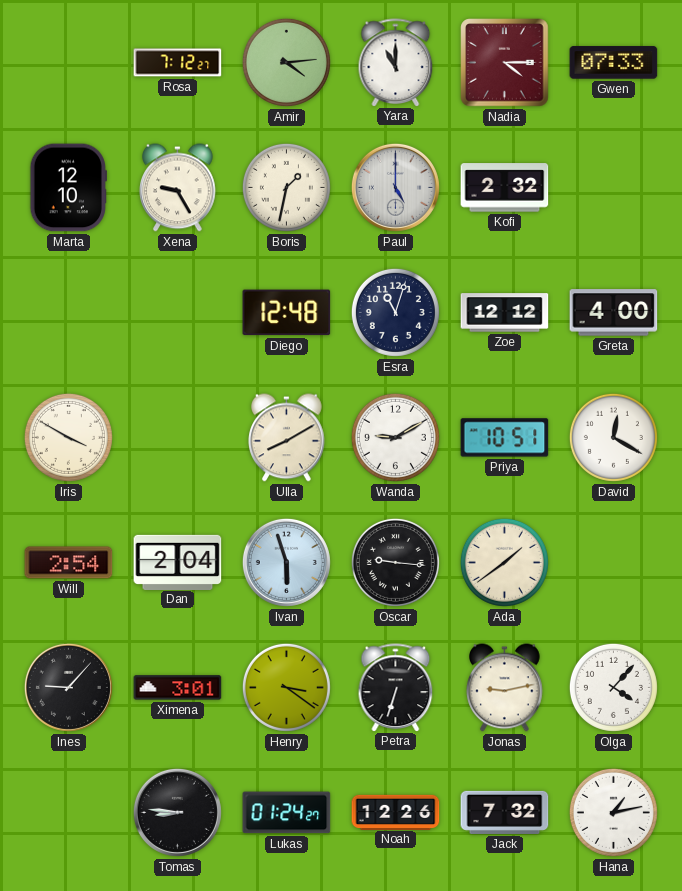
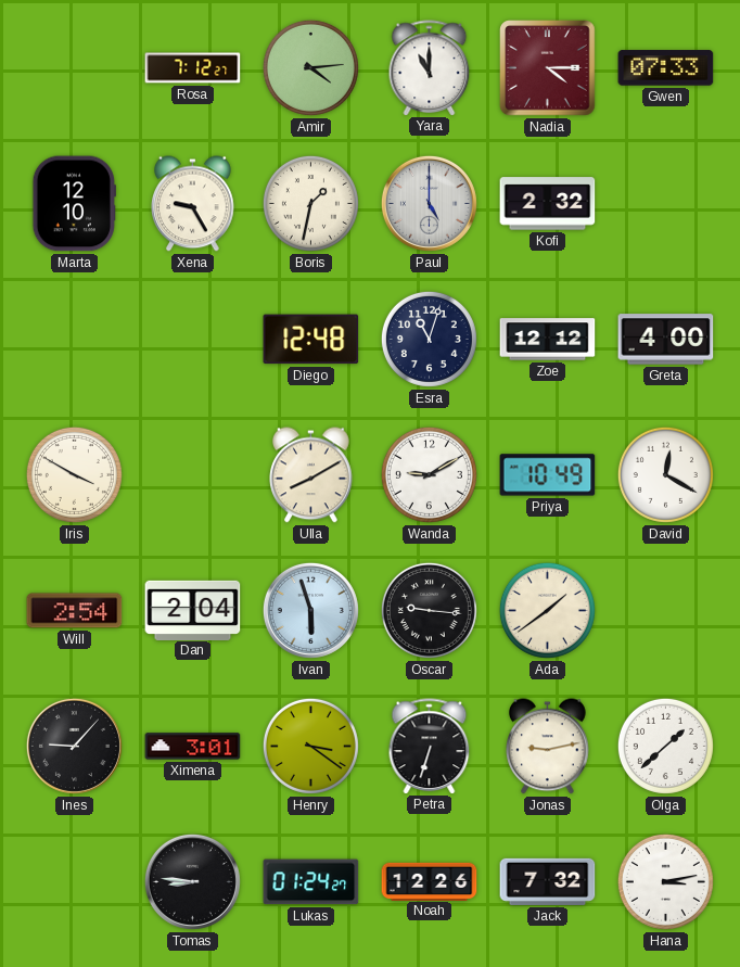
Priya: 10:51 -> 10:49 (548, 475)
Olga: 4:07 -> 1:38 (665, 746)
Hana: 1:13 -> 3:13 (665, 881)
